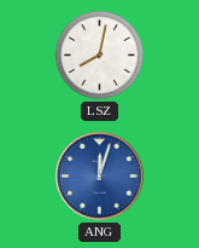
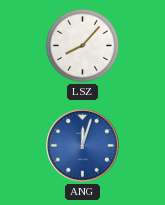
LSZ: 8:02 -> 8:07 (82, 45)
